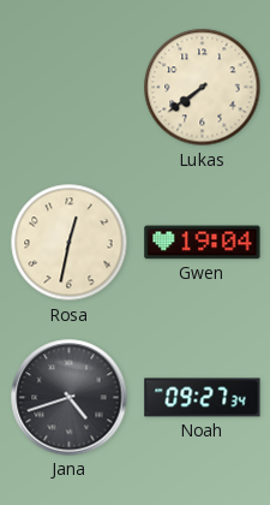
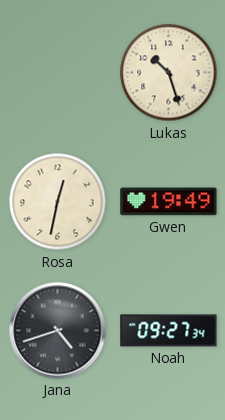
Lukas: 7:39 -> 10:27 (169, 73)
Gwen: 19:04 -> 19:49 (169, 202)
